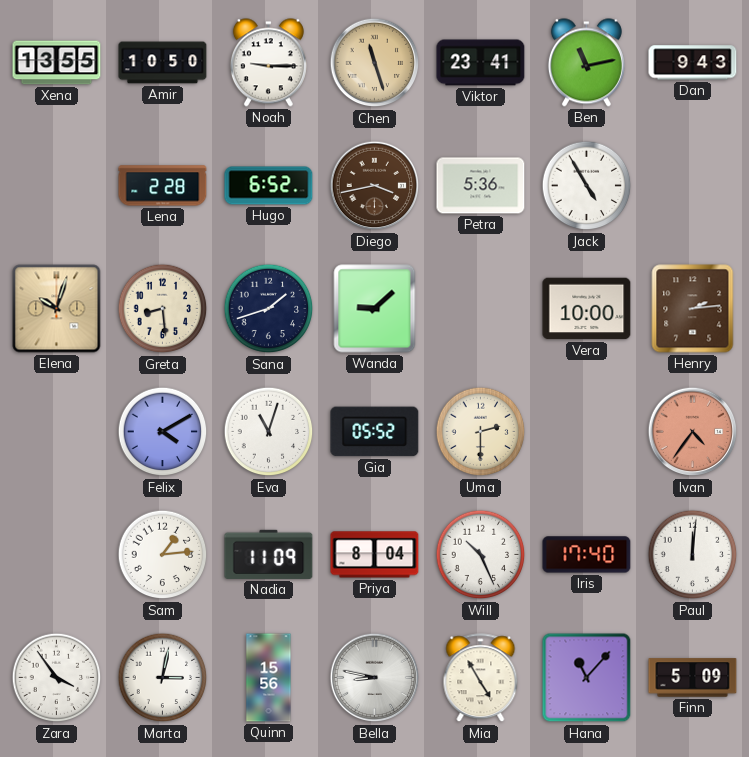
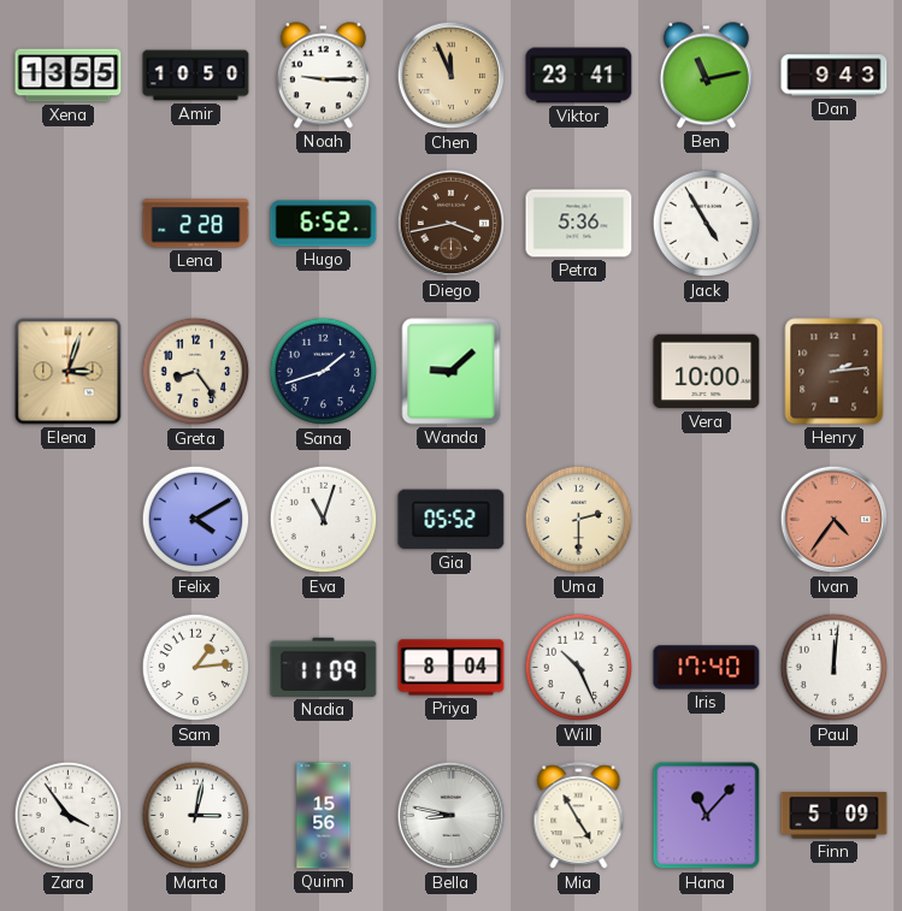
Chen: 11:27 -> 11:56 (452, 76)
Elena: 10:03 -> 3:03 (69, 372)
Greta: 8:29 -> 8:24 (196, 372)
